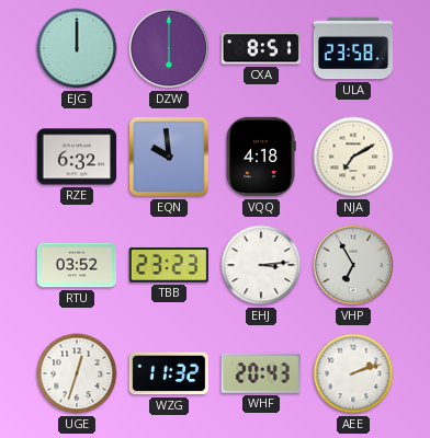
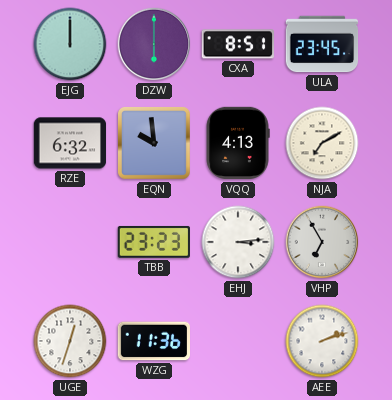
ULA: 23:58 -> 23:45 (322, 44)
VQQ: 4:18 -> 4:13 (238, 143)
RTU: 03:52 -> none (77, 265)
WZG: 11:32 -> 11:36 (153, 341)
WHF: 20:43 -> none (261, 373)
